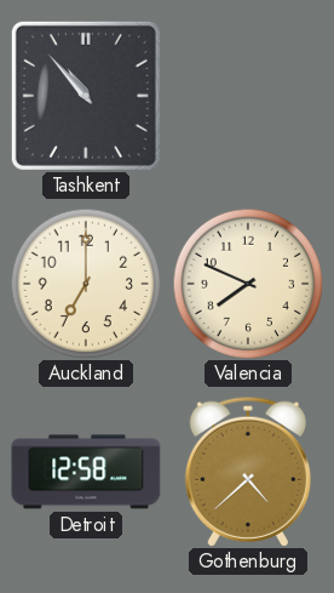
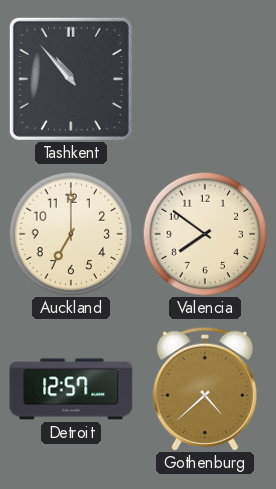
Valencia: 7:49 -> 7:51 (205, 234)
Detroit: 12:58 -> 12:57 (71, 389)
